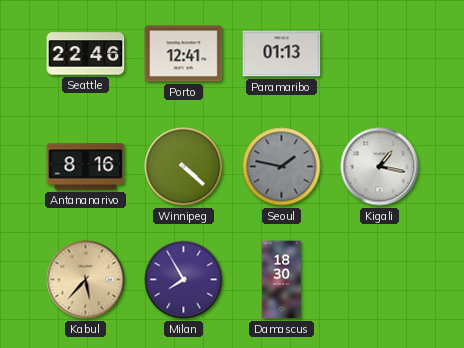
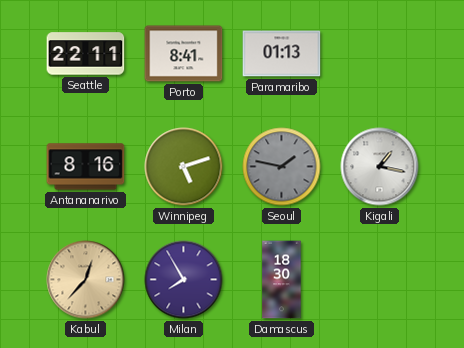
Seattle: 22:46 -> 22:11 (86, 54)
Porto: 12:41 -> 8:41 (184, 54)
Winnipeg: 4:22 -> 5:12 (184, 167)
Kabul: 5:37 -> 12:37 (86, 280)
